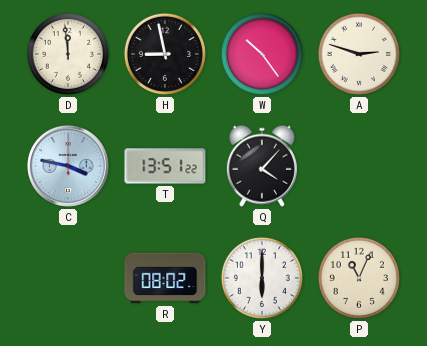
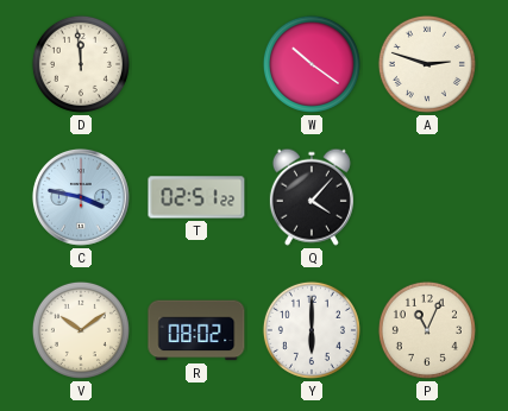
H: 8:58 -> none (165, 54)
W: 10:24 -> 10:21 (312, 64)
T: 13:51 -> 02:51 (196, 197)
V: none -> 10:09 (81, 330)
